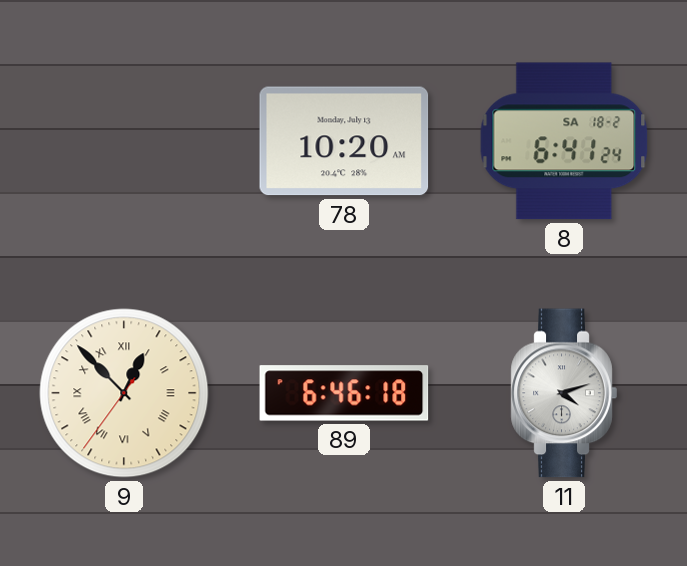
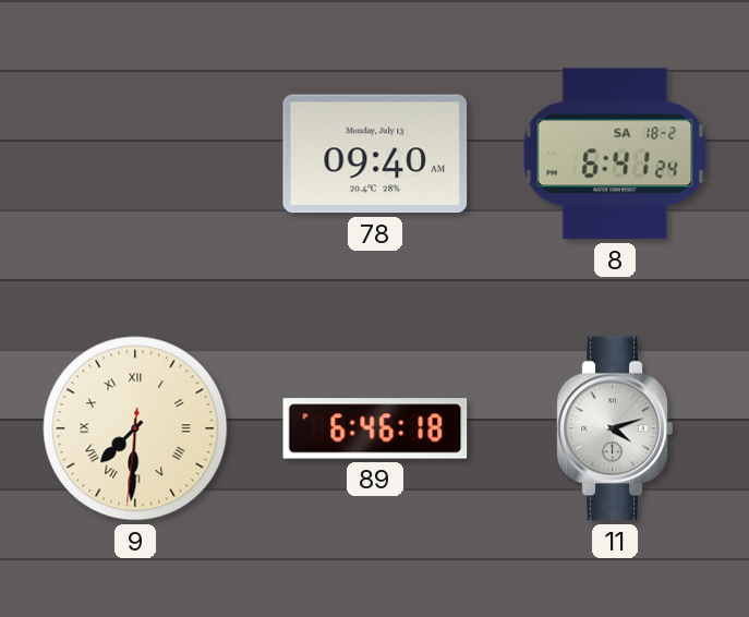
78: 10:20 -> 09:40 (375, 154)
9: 12:52 -> 7:30 (135, 428)
